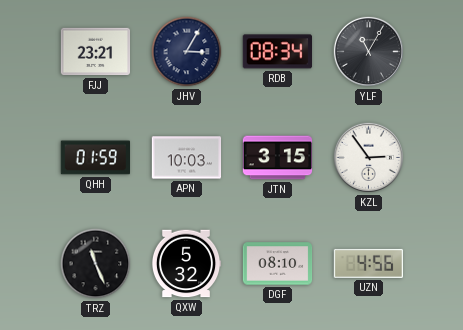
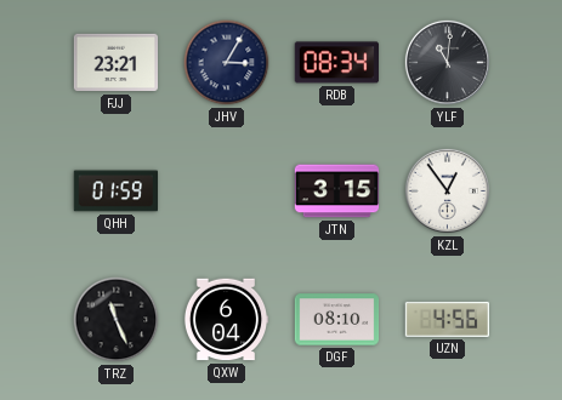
YLF: 11:05 -> 11:01 (447, 62)
APN: 10:03 -> none (187, 158)
KZL: 2:54 -> 12:54 (447, 190)
QXW: 5:32 -> 6:04 (226, 320)
